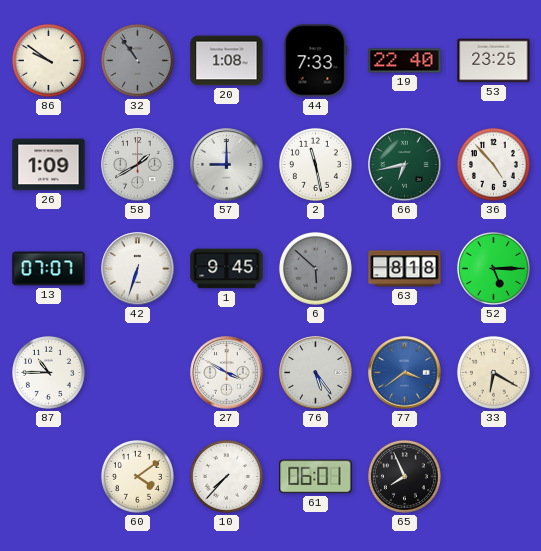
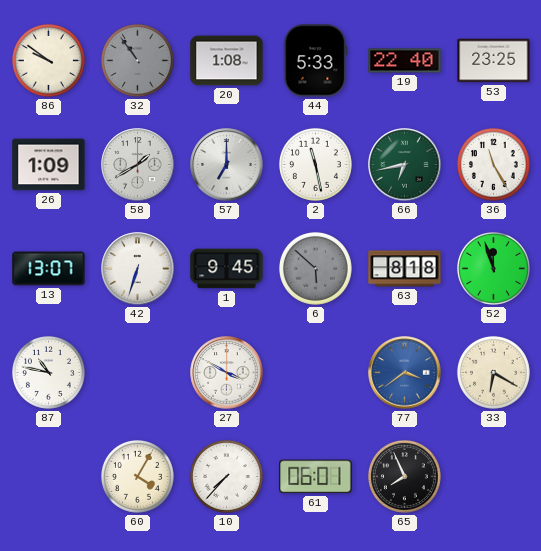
44: 7:33 -> 5:33 (316, 61)
57: 9:00 -> 7:00 (227, 165)
36: 4:53 -> 11:25 (493, 164)
13: 07:07 -> 13:07 (49, 269)
52: 5:15 -> 11:57 (493, 268)
87: 10:45 -> 10:47 (48, 372)
76: 5:24 -> none (316, 373)
60: 4:09 -> 4:05 (137, 476)
